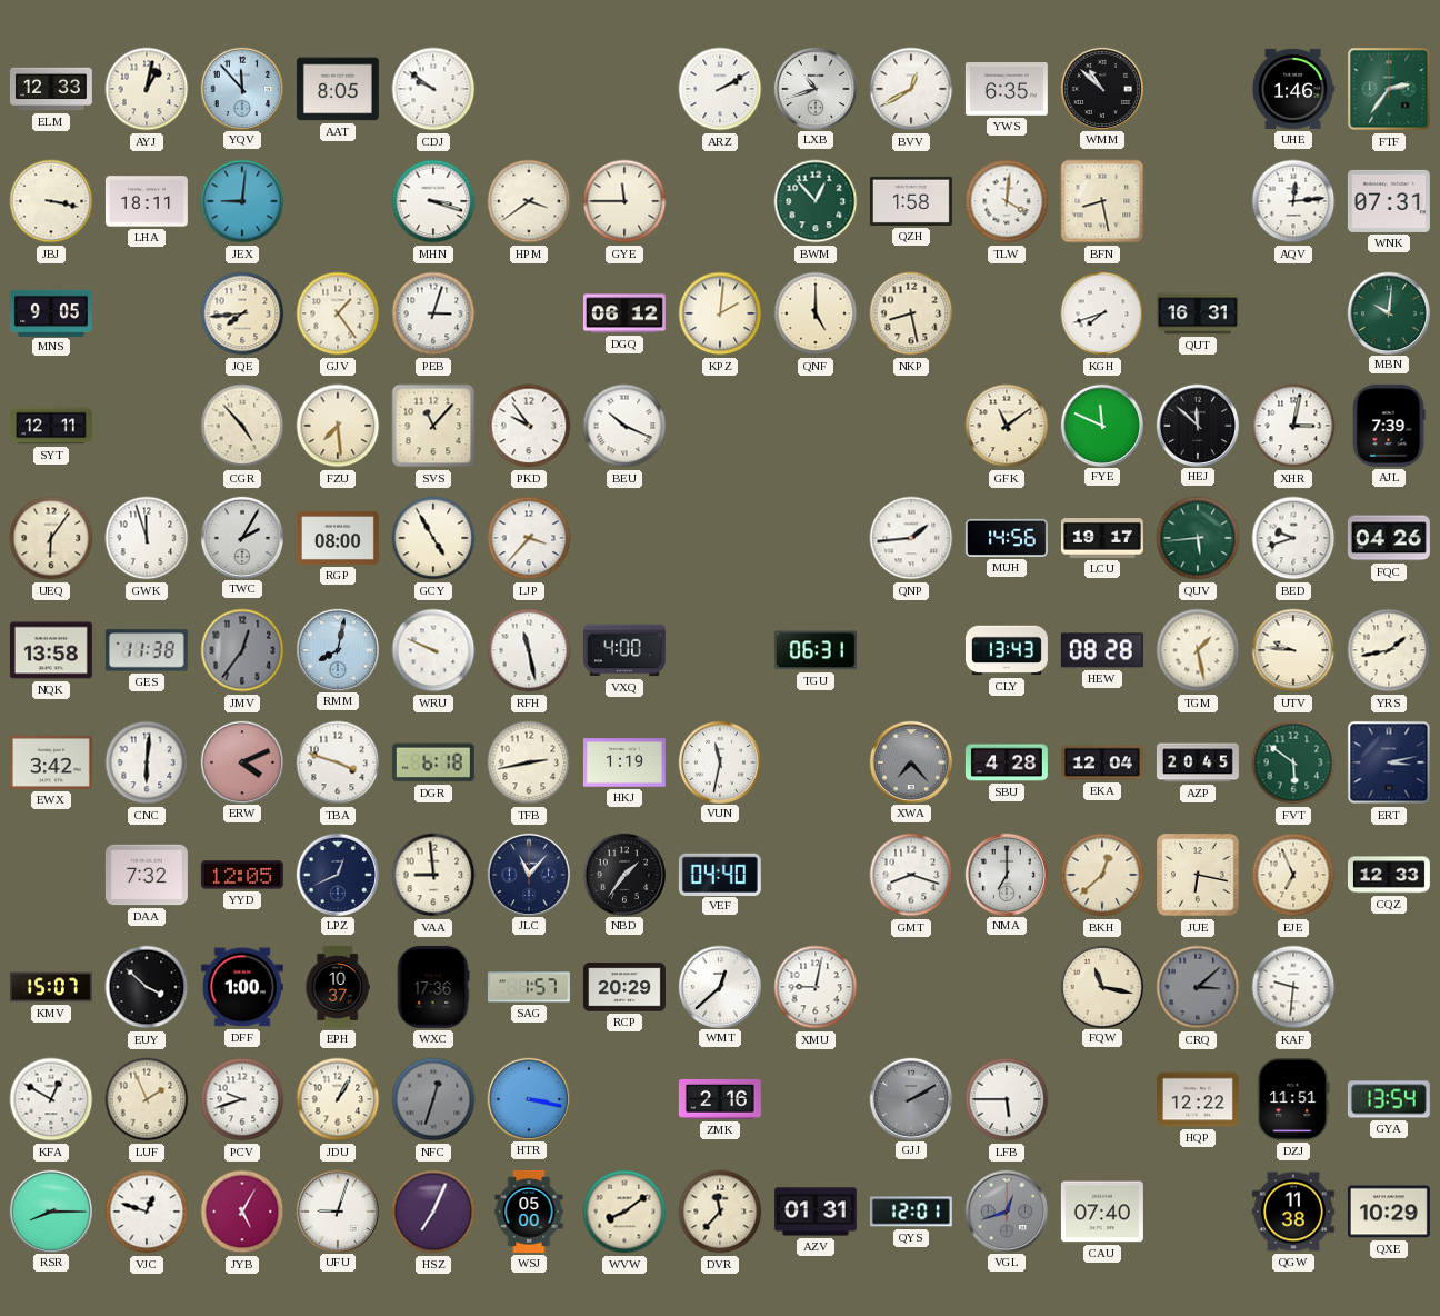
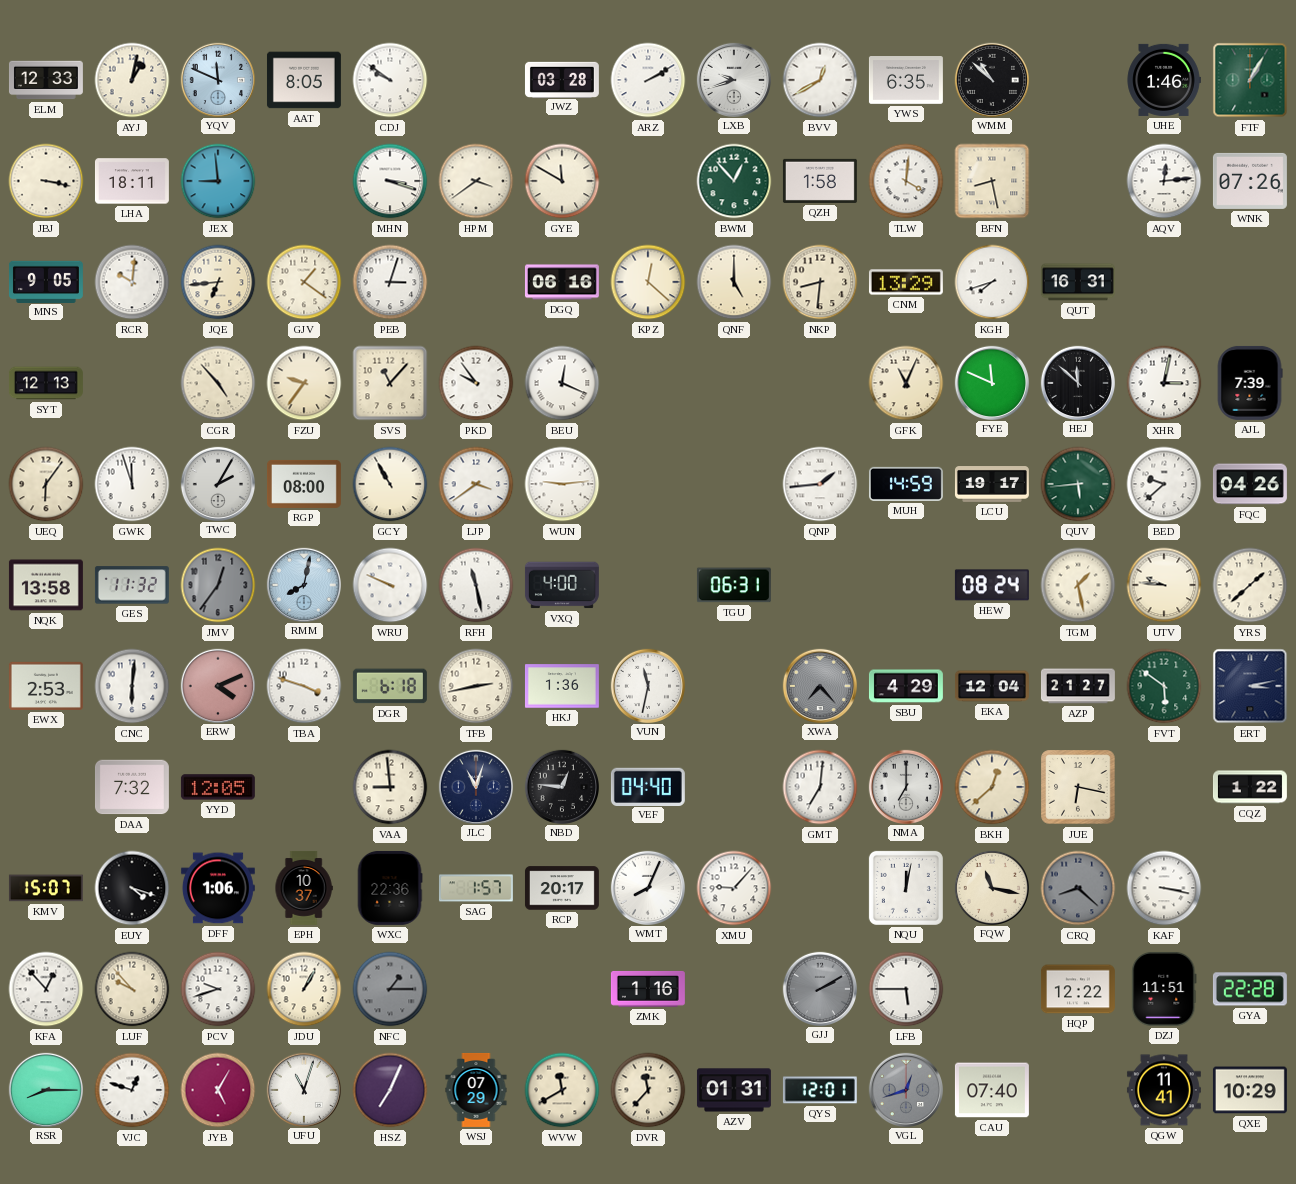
YQV: 11:53 -> 11:49 (217, 79)
JWZ: none -> 03:28 (562, 79)
LXB: 10:42 -> 9:42 (733, 79)
FTF: 2:36 -> 1:05 (1250, 80)
JEX: 9:01 -> 8:59 (218, 181)
GYE: 11:45 -> 11:50 (562, 181)
WNK: 07:31 -> 07:26 (1250, 181)
RCR: none -> 10:01 (132, 282)
JQE: 7:44 -> 6:44 (218, 282)
GJV: 1:24 -> 1:21 (304, 282)
DGQ: 06:12 -> 06:16 (562, 282)
KPZ: 2:01 -> 12:22 (648, 282)
NKP: 8:28 -> 8:31 (820, 282)
CNM: none -> 13:29 (906, 282)
MBN: 10:01 -> none (1388, 312)
SYT: 12:11 -> 12:13 (46, 383)
FZU: 7:29 -> 9:36 (304, 383)
BEU: 10:19 -> 12:19 (562, 383)
GFK: 11:09 -> 11:04 (906, 383)
GCY: 4:55 -> 10:55 (390, 484)
LJP: 3:37 -> 3:39 (476, 484)
WUN: none -> 9:14 (562, 484)
MUH: 14:56 -> 14:59 (906, 484)
BED: 9:42 -> 9:38 (1164, 484)
GES: 11:38 -> 11:32 (132, 585)
CLY: 13:43 -> none (1007, 650)
HEW: 08:28 -> 08:24 (992, 585)
YRS: 1:43 -> 1:38 (1250, 585)
EWX: 3:42 -> 2:53 (46, 686)
HKJ: 1:19 -> 1:36 (562, 686)
SBU: 4:28 -> 4:29 (906, 686)
AZP: 20:45 -> 21:27 (1078, 686)
LPZ: 12:41 -> none (337, 874)
JLC: 11:07 -> 11:03 (475, 786)
NBD: 1:36 -> 12:46 (561, 786)
GMT: 8:18 -> 7:01 (820, 787)
EJE: 6:56 -> none (1293, 875)
CQZ: 12:33 -> 1:22 (1250, 787)
EUY: 3:52 -> 4:18 (132, 888)
DFF: 1:00 -> 1:06 (218, 888)
WXC: 17:36 -> 22:36 (390, 888)
RCP: 20:29 -> 20:17 (562, 888)
WMT: 12:38 -> 8:04 (647, 887)
XMU: 9:02 -> 9:07 (734, 888)
NQU: none -> 12:02 (906, 888)
CRQ: 3:08 -> 8:22 (1078, 888)
KAF: 9:31 -> 3:17 (1164, 888)
KFA: 12:50 -> 12:53 (46, 989)
LUF: 1:56 -> 9:53 (132, 989)
NFC: 12:33 -> 1:15 (390, 989)
HTR: 3:17 -> none (528, 1098)
ZMK: 2:16 -> 1:16 (648, 989)
GYA: 13:54 -> 22:28 (1250, 989)
UFU: 9:03 -> 11:03 (303, 1089)
WSJ: 05:00 -> 07:29 (476, 1090)
WVW: 8:09 -> 11:40 (562, 1090)
QGW: 11:38 -> 11:41 (1164, 1090)
